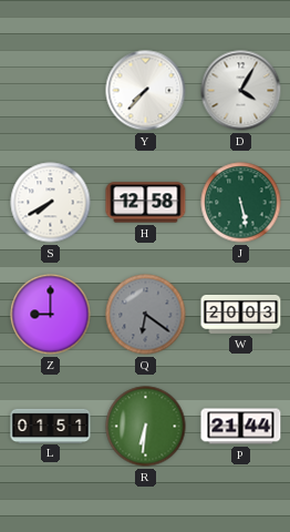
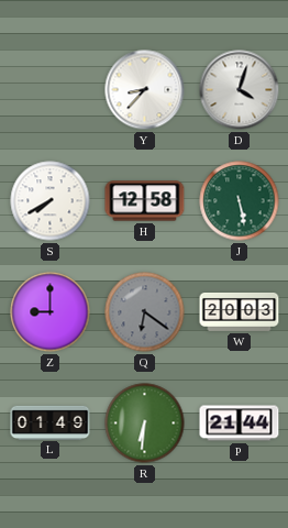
Y: 7:37 -> 8:37 (145, 90)
D: 4:05 -> 4:03 (240, 90)
L: 01:51 -> 01:49 (51, 422)
